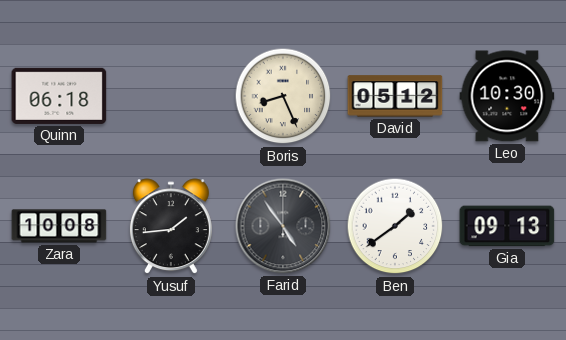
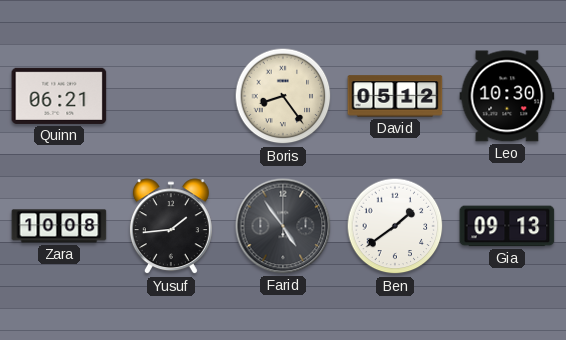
Quinn: 06:18 -> 06:21 (59, 96)
Boris: 8:26 -> 8:24 (283, 96)
